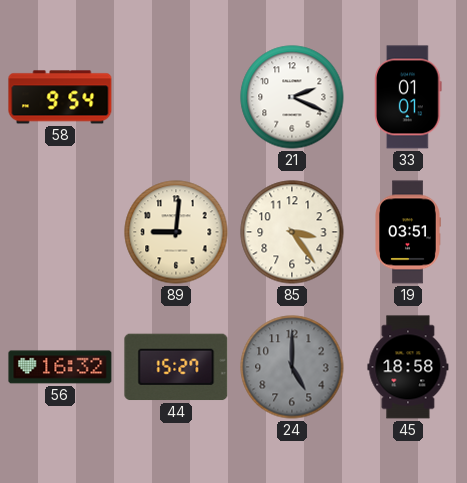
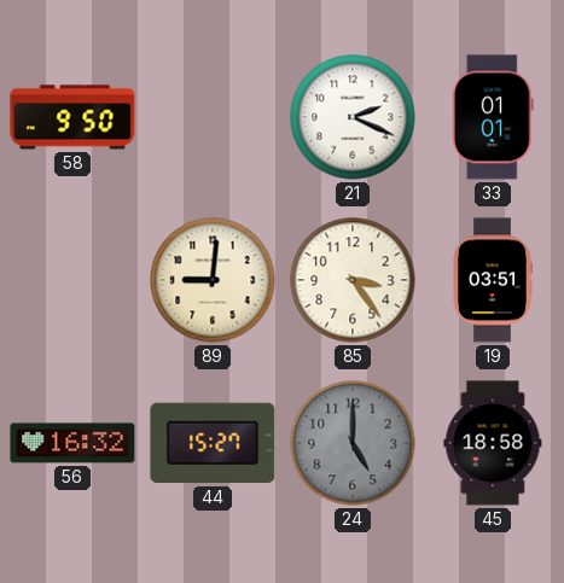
58: 9:54 -> 9:50 (72, 117)
